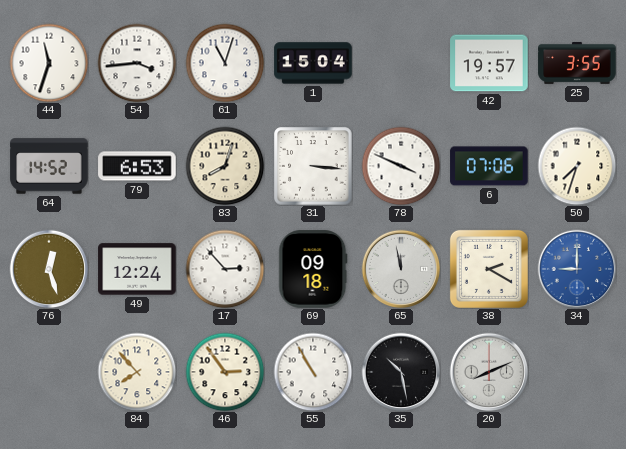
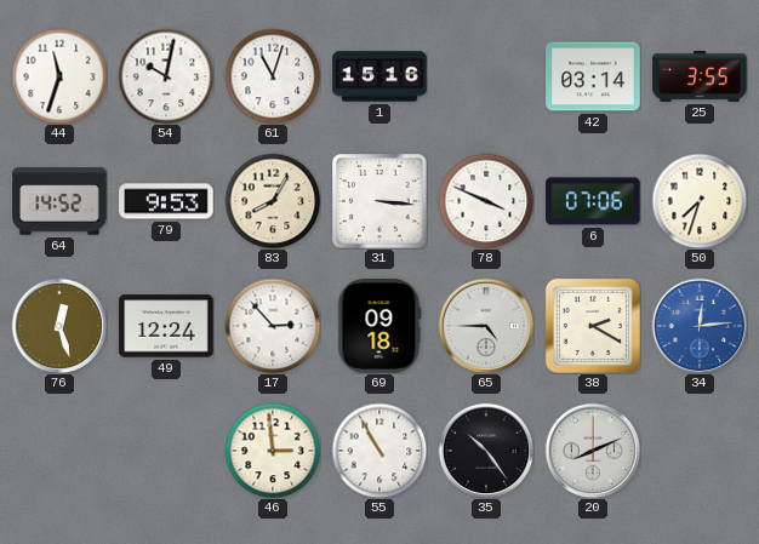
54: 3:44 -> 10:02 (166, 76)
1: 15:04 -> 15:16 (379, 76)
42: 19:57 -> 03:14 (593, 76)
79: 6:53 -> 9:53 (166, 201)
83: 8:03 -> 8:05 (273, 201)
65: 11:58 -> 4:45 (486, 326)
34: 9:00 -> 12:14 (700, 326)
84: 7:53 -> none (137, 372)
46: 2:54 -> 2:59 (273, 451)
35: 10:28 -> 10:24 (486, 451)
